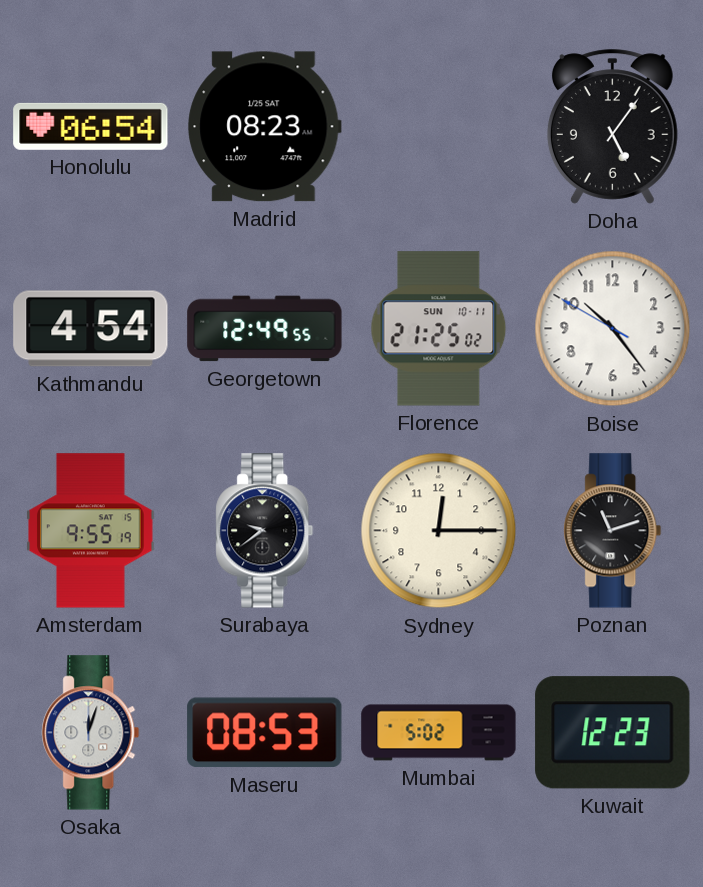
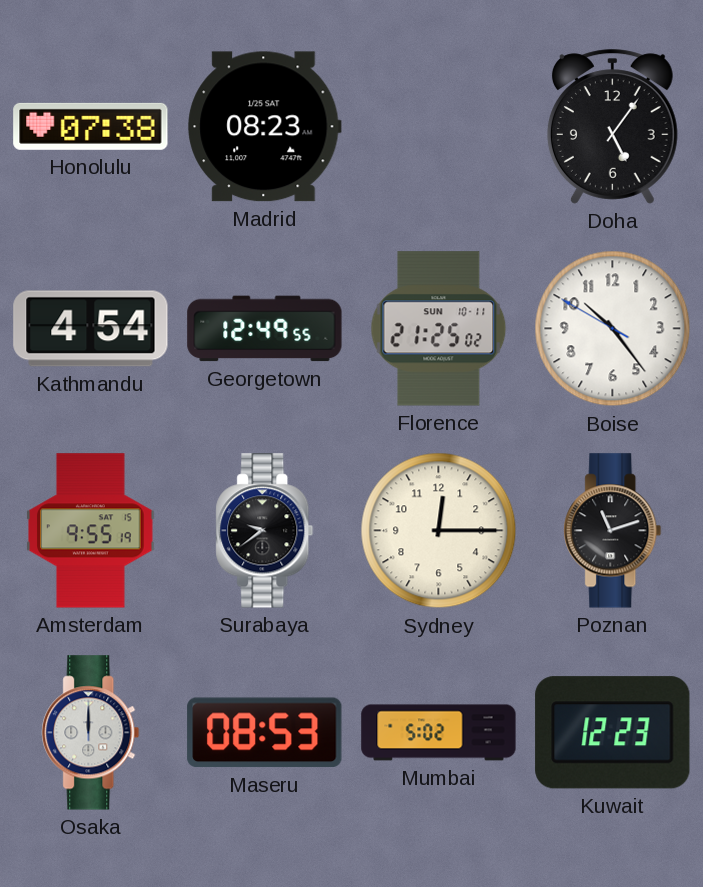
Honolulu: 06:54 -> 07:38 (91, 126)
Osaka: 12:03 -> 12:00 (91, 733)
